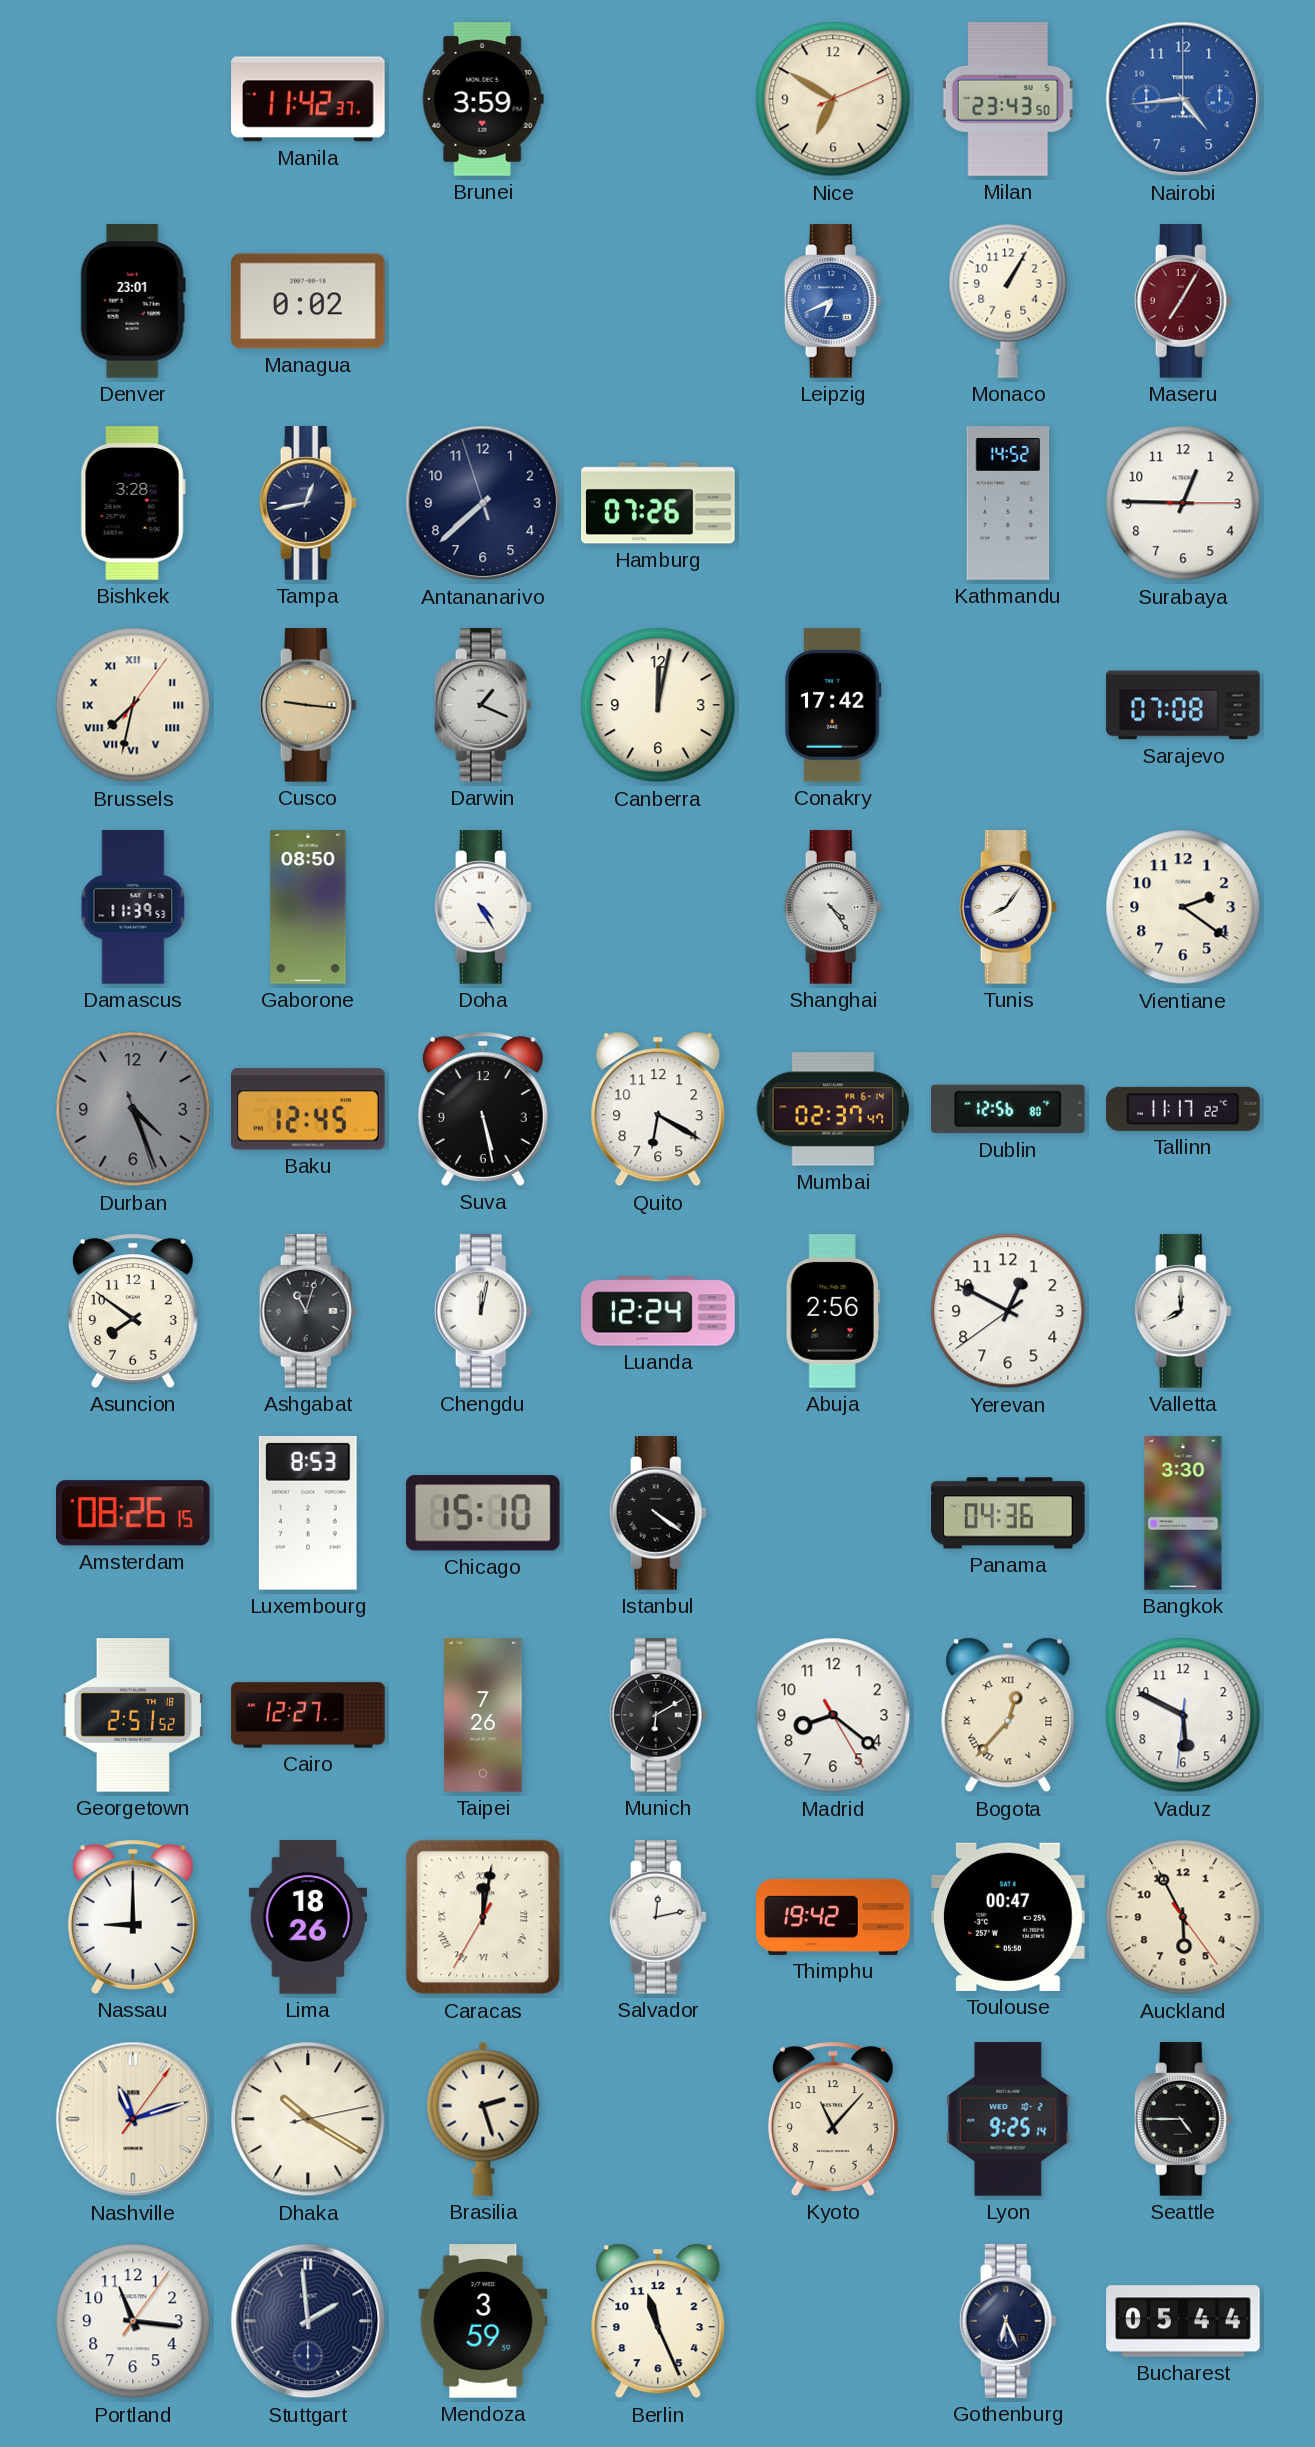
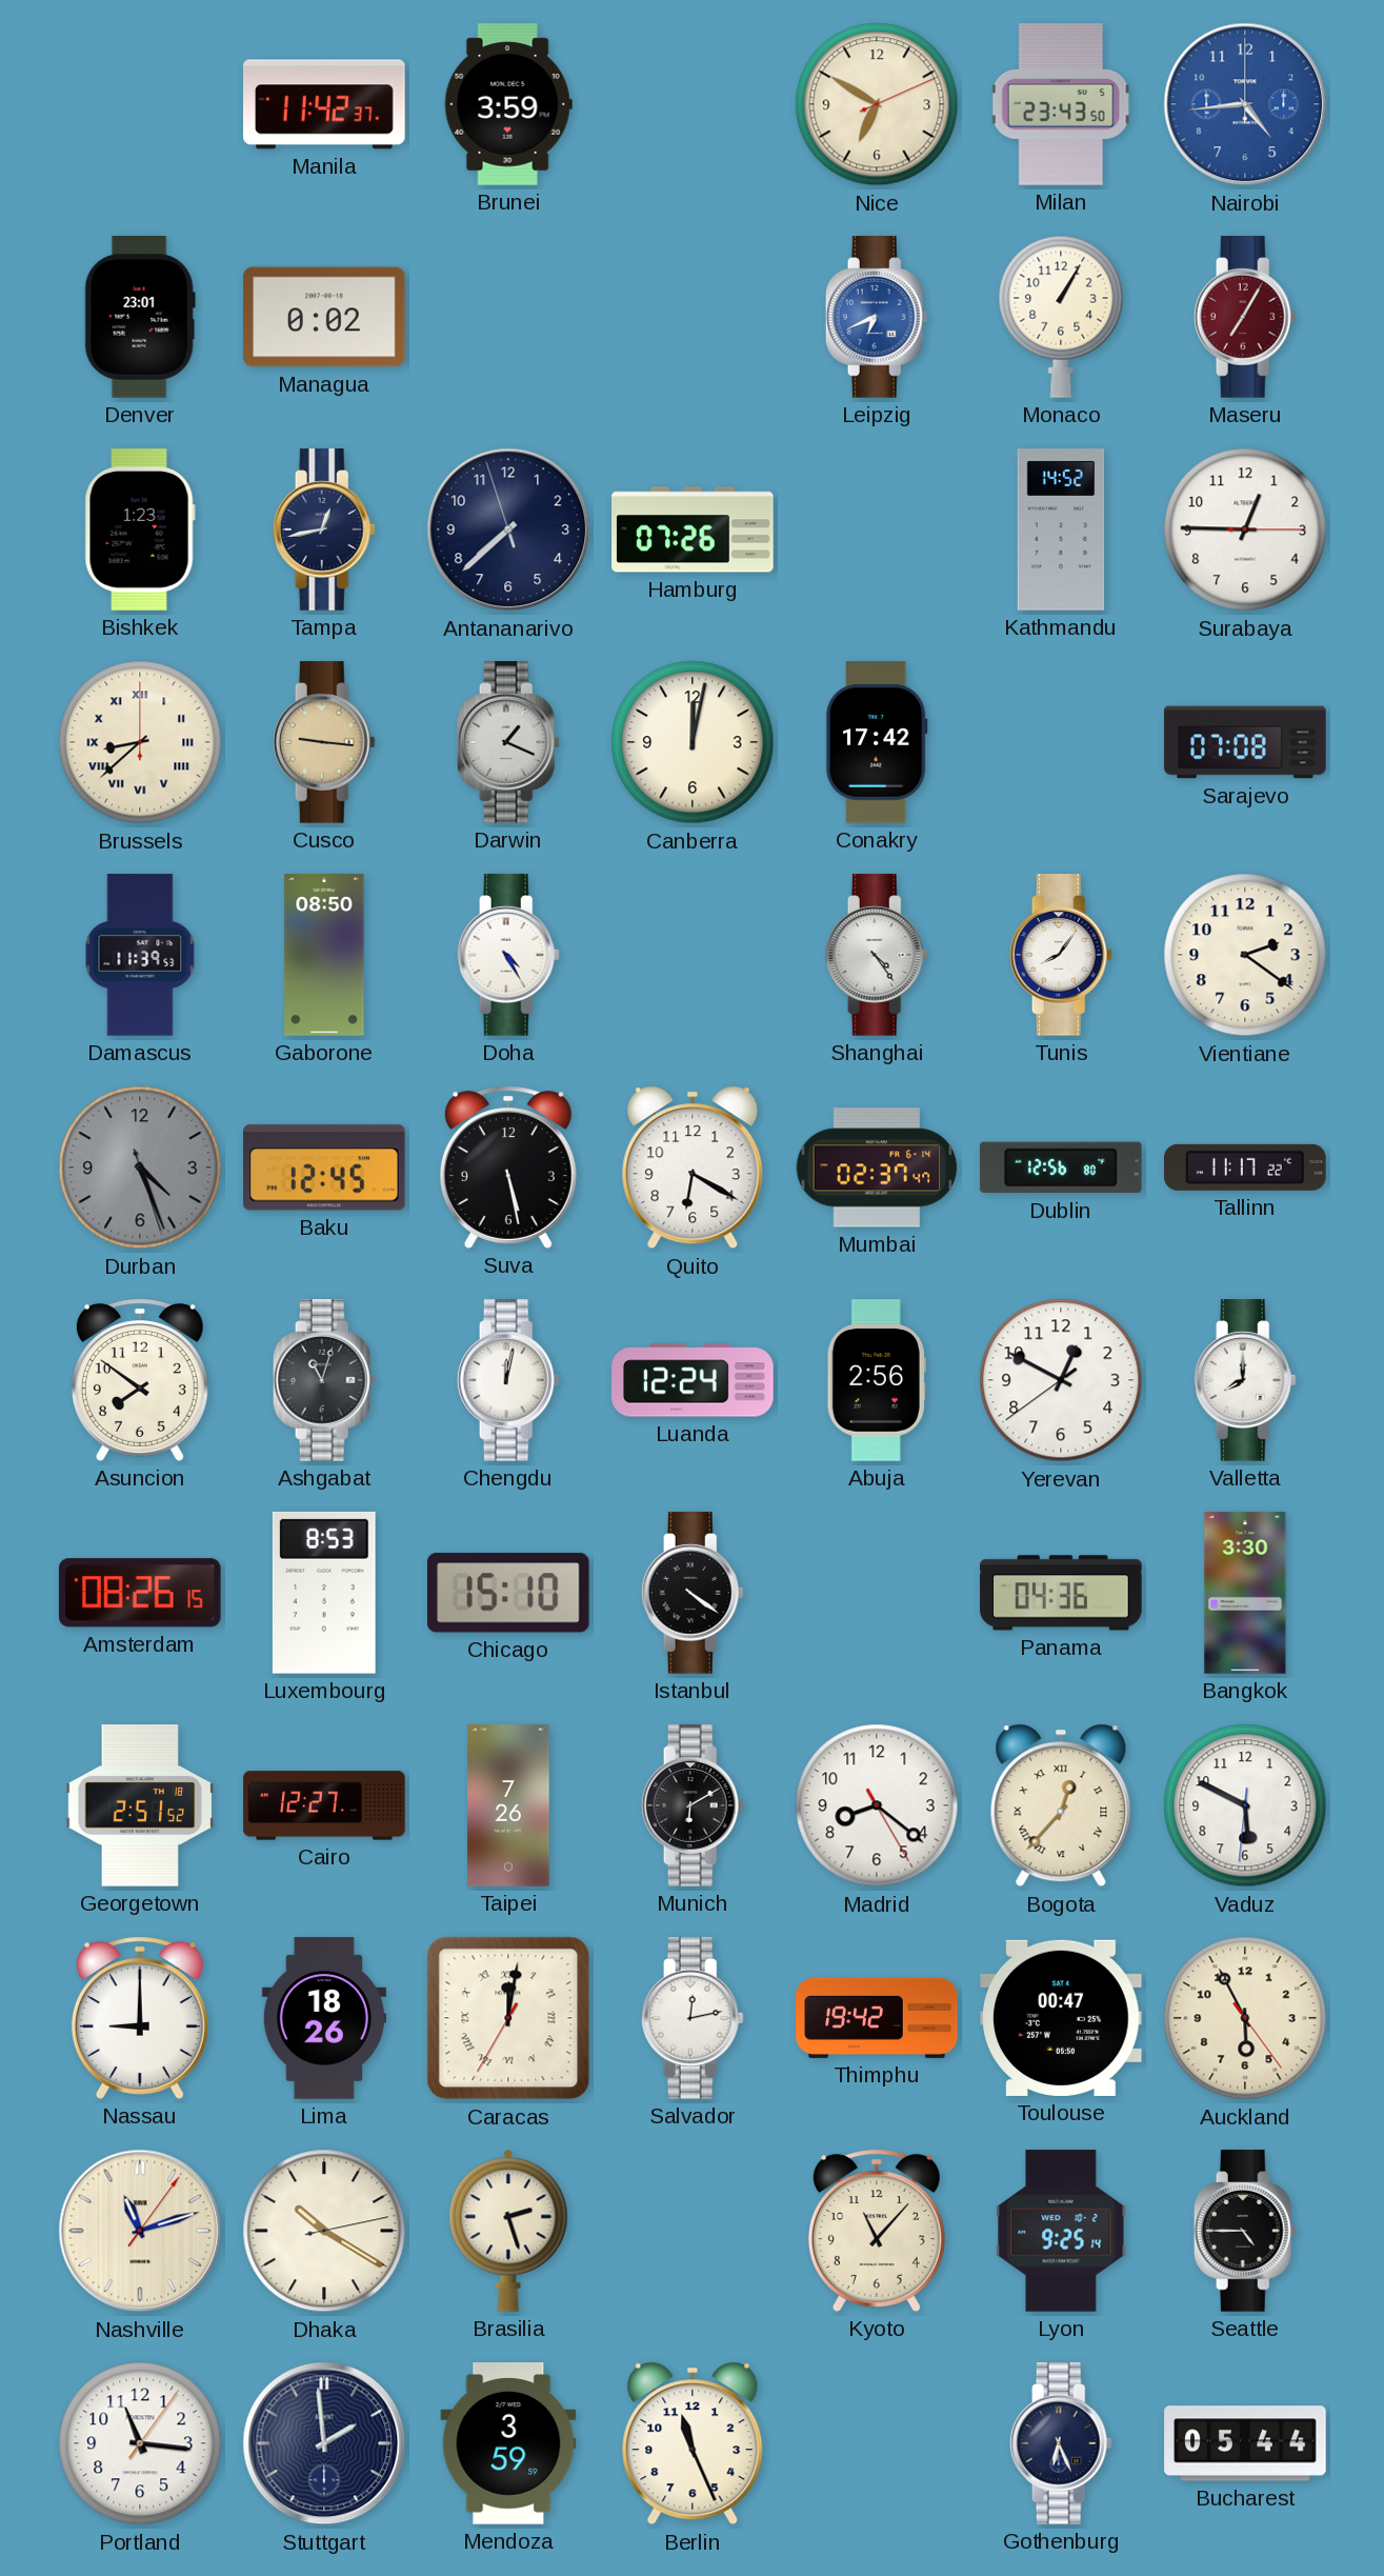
Bishkek: 3:28 -> 1:23 (140, 530)
Brussels: 7:32 -> 8:38 (140, 742)
